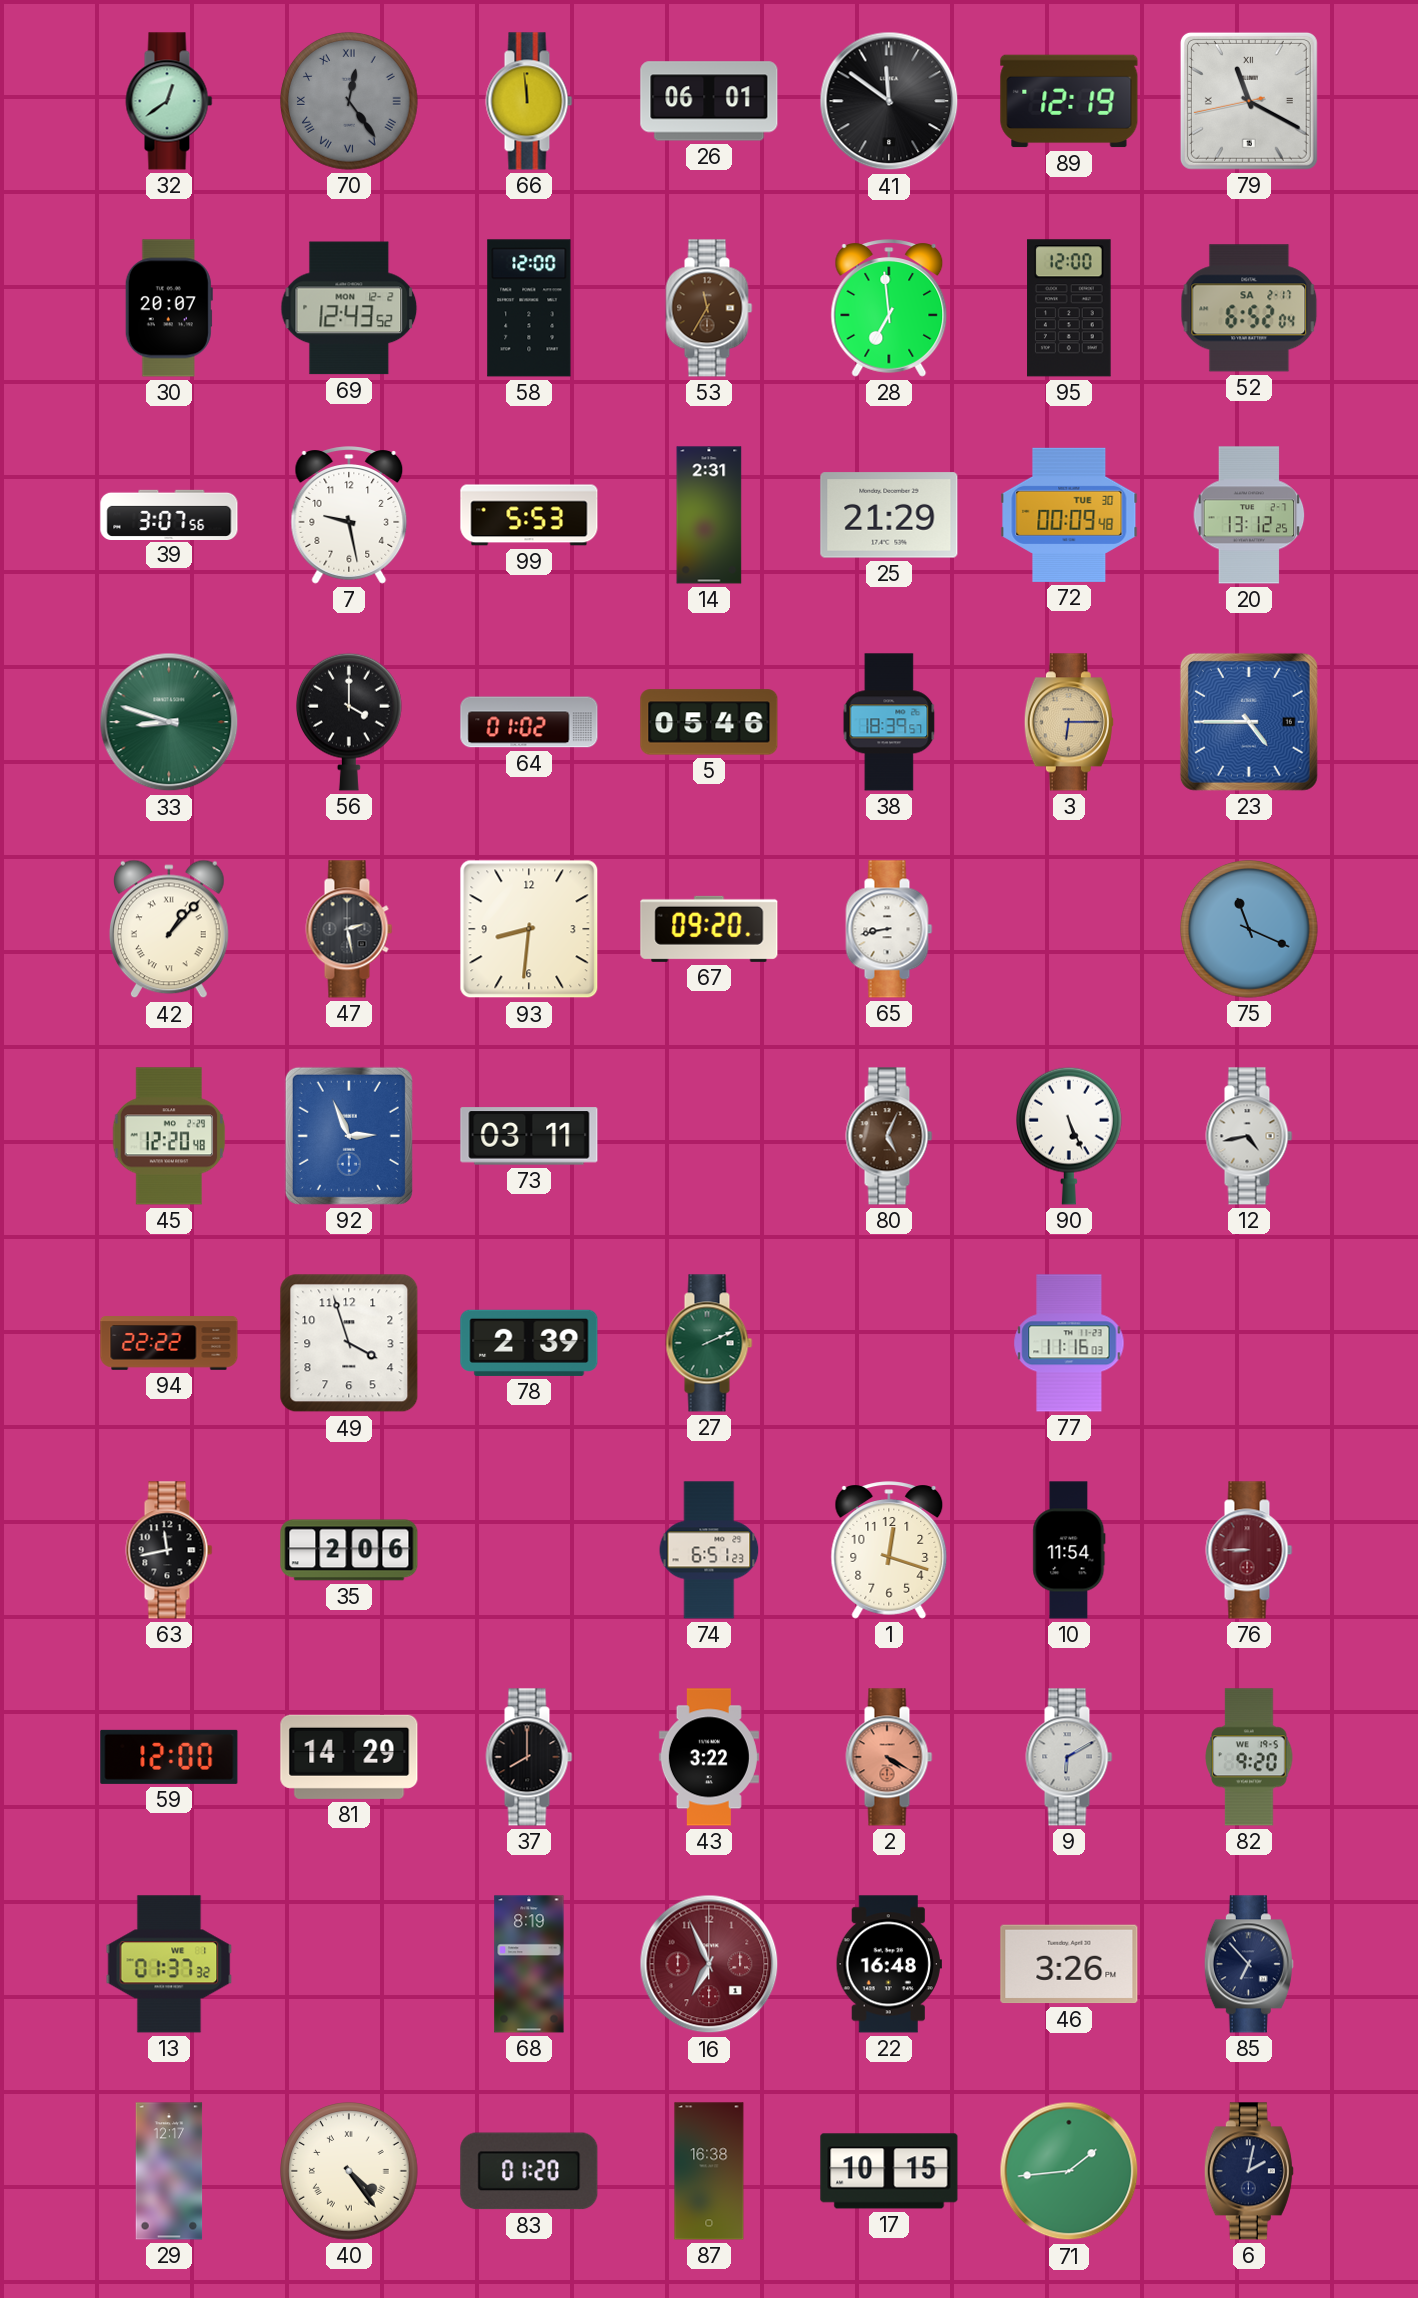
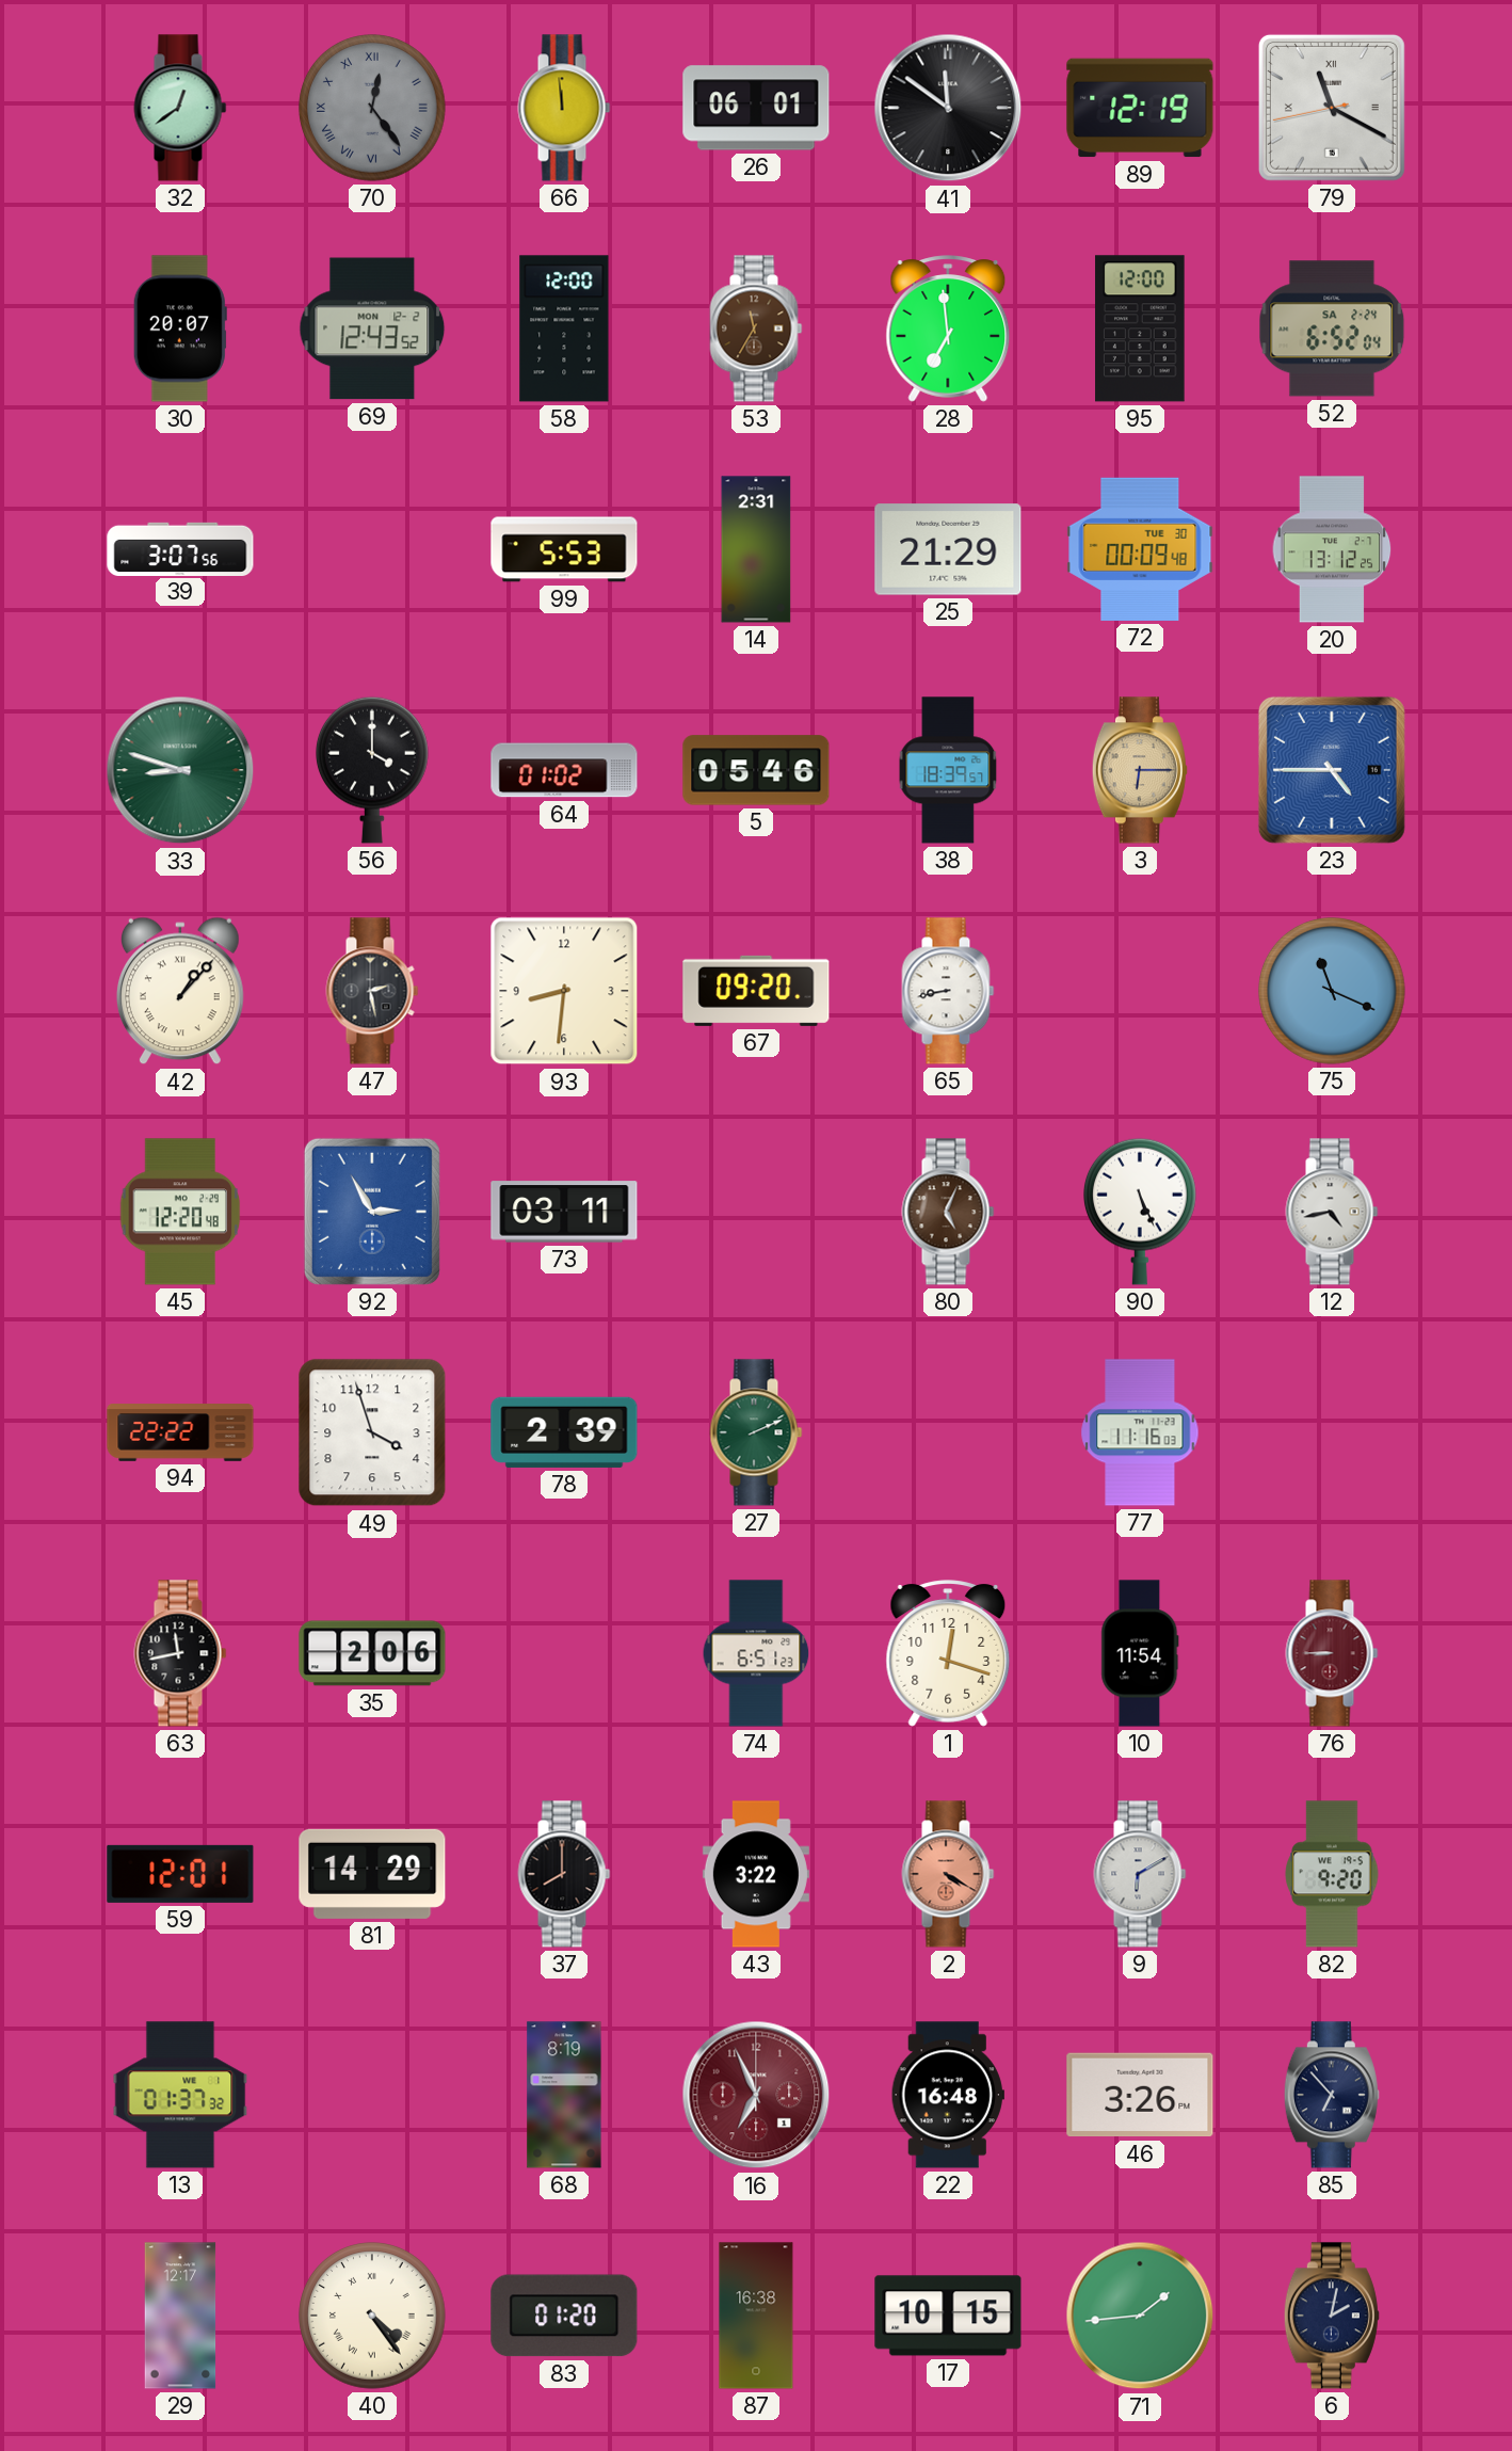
52 date: SA 2-17 -> SA 2-24 (1332, 329)
7: 9:28 -> none (349, 515)
92: 2:56 -> 2:55 (372, 1212)
59: 12:00 -> 12:01 (180, 1874)
